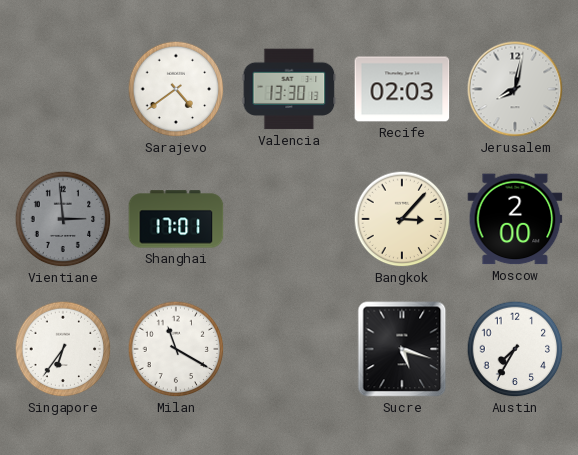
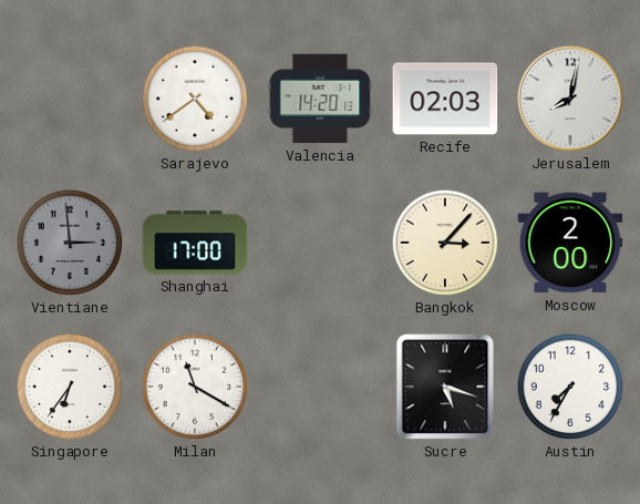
Valencia: 13:30 -> 14:20 (320, 99)
Shanghai: 17:01 -> 17:00 (195, 243)
